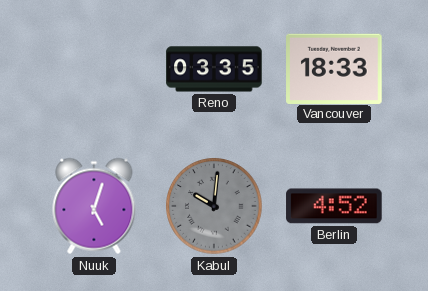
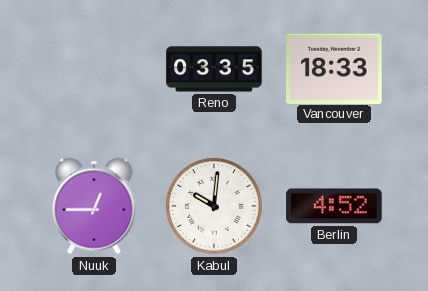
Nuuk: 5:03 -> 12:45 (94, 206)
Kabul dial: grey -> white (214, 206)
